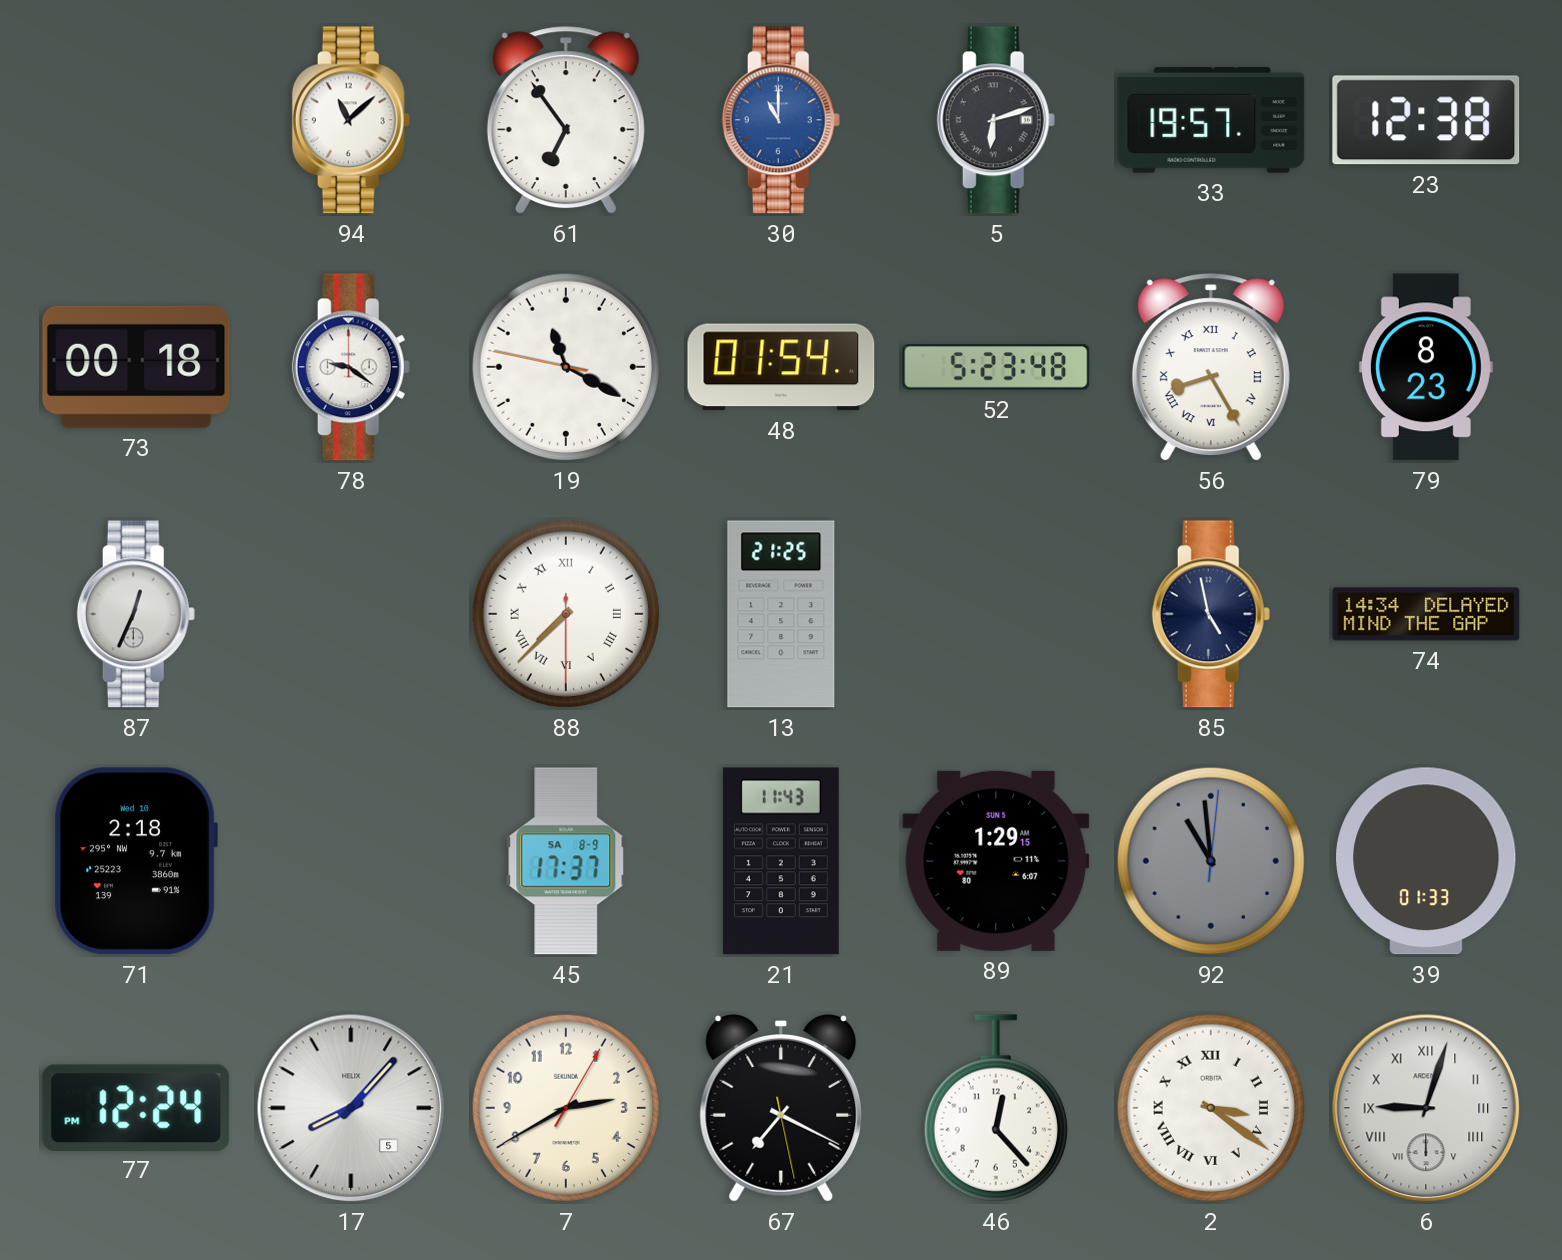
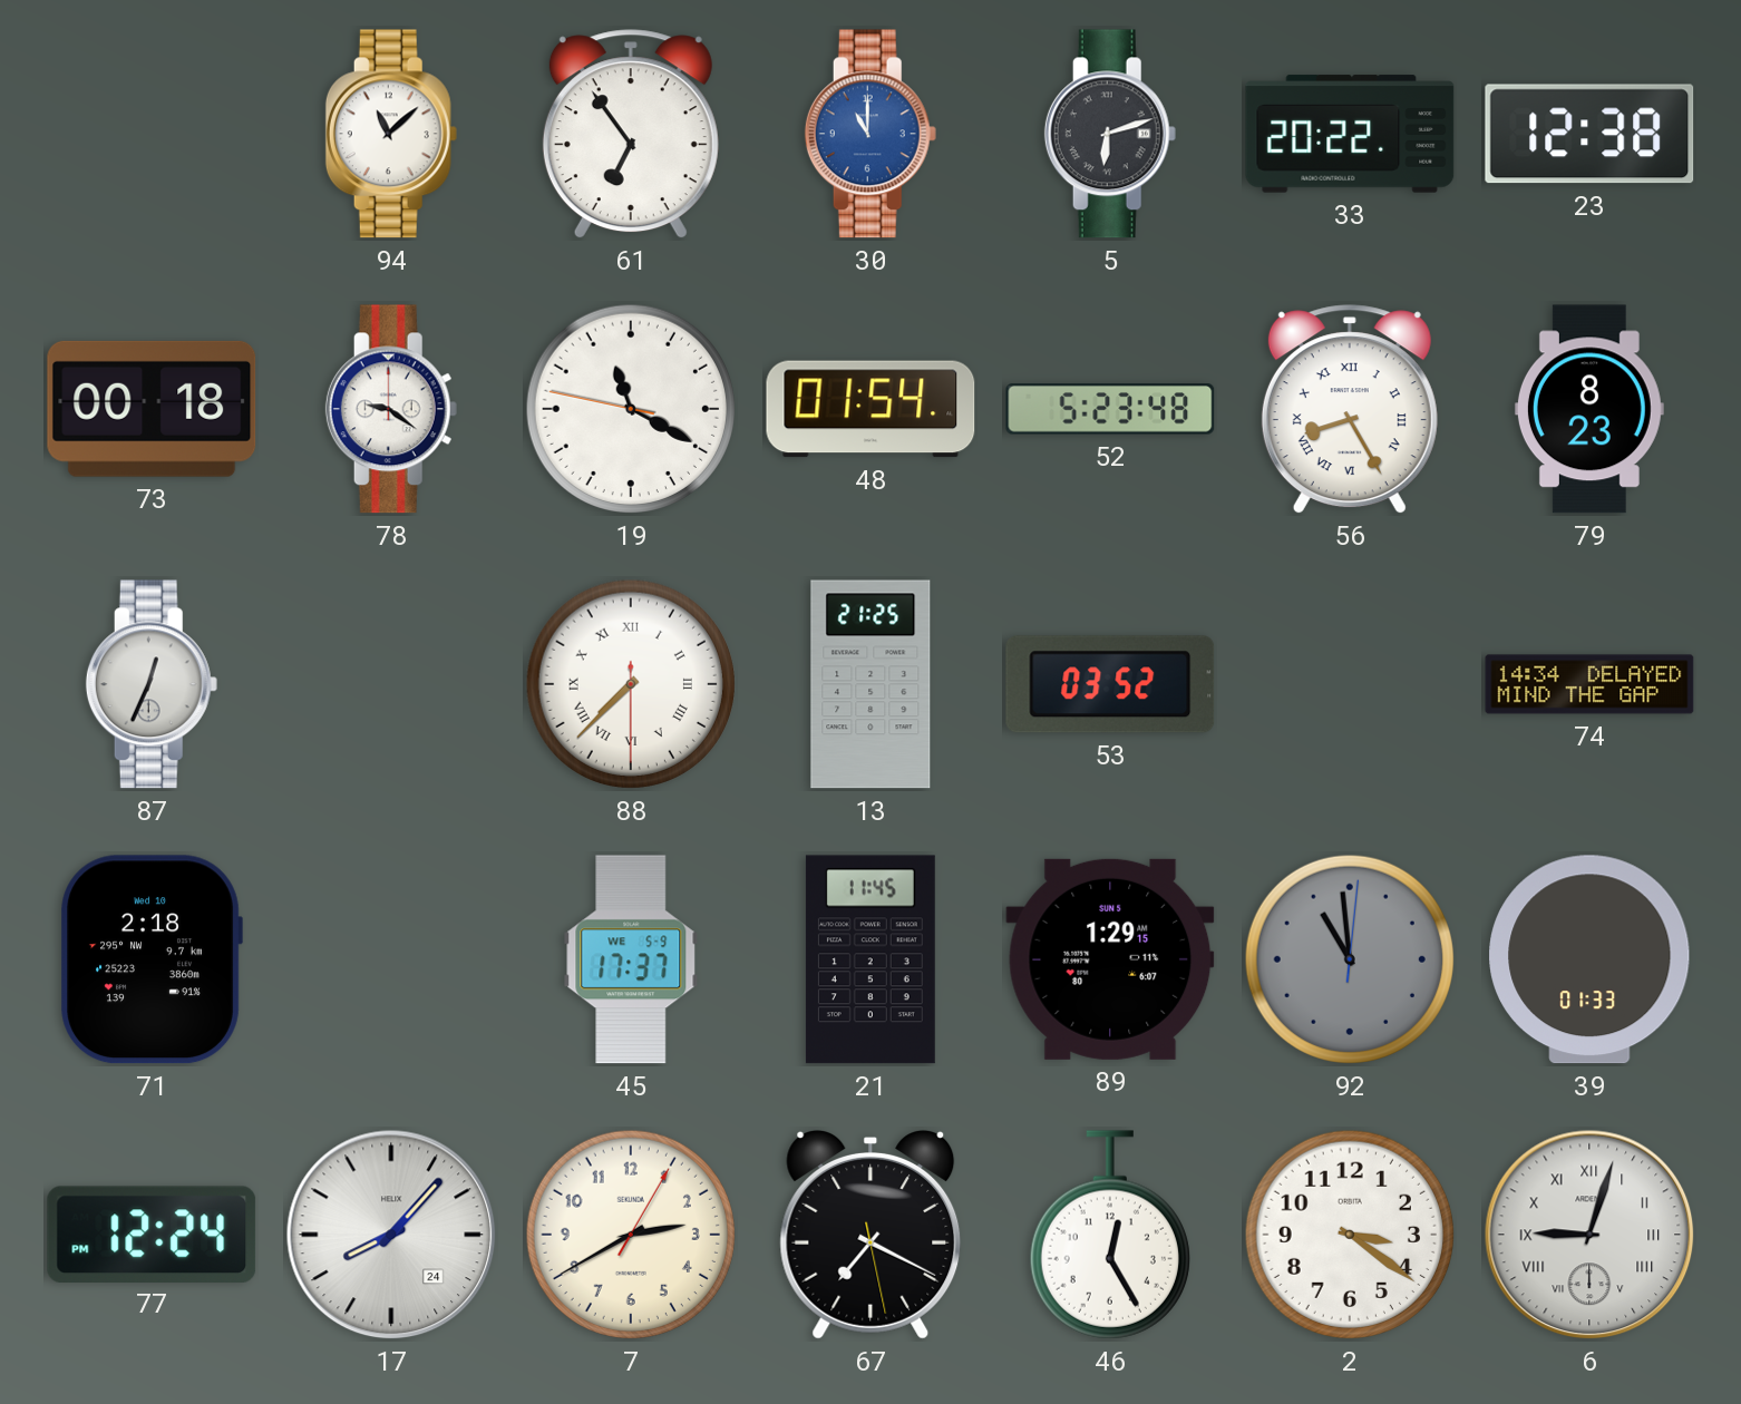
33: 19:57 -> 20:22 (1350, 134)
53: none -> 03:52 (1110, 684)
85: 4:58 -> none (1211, 614)
45 date: SA 8-9 -> WE 5-9 (631, 959)
21: 11:43 -> 11:45 (870, 959)
17 date: 5 -> 24 (391, 1235)
46: 12:23 -> 12:25 (1110, 1235)
2 numerals: Roman -> Arabic (1350, 1235)
